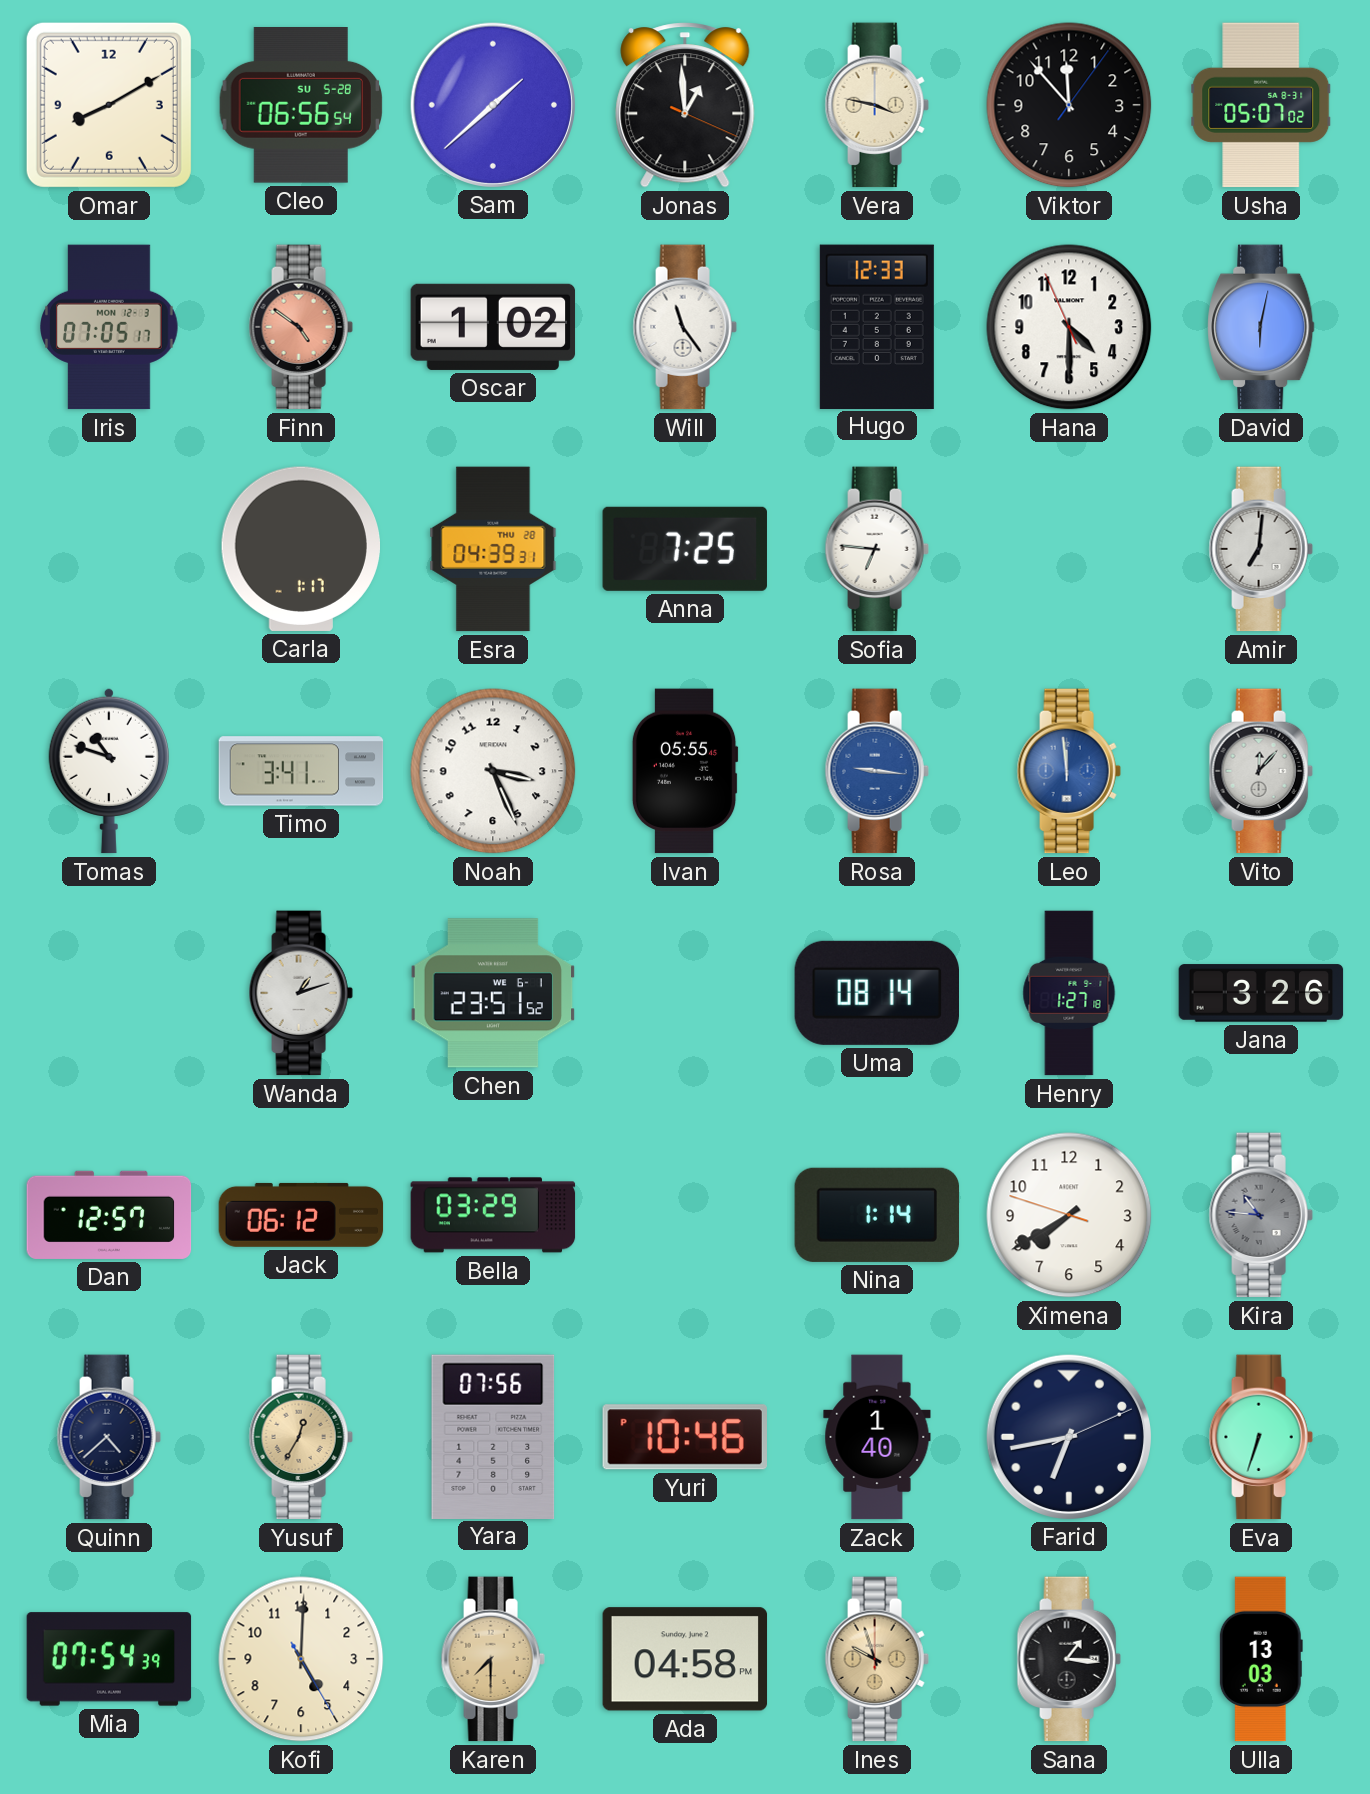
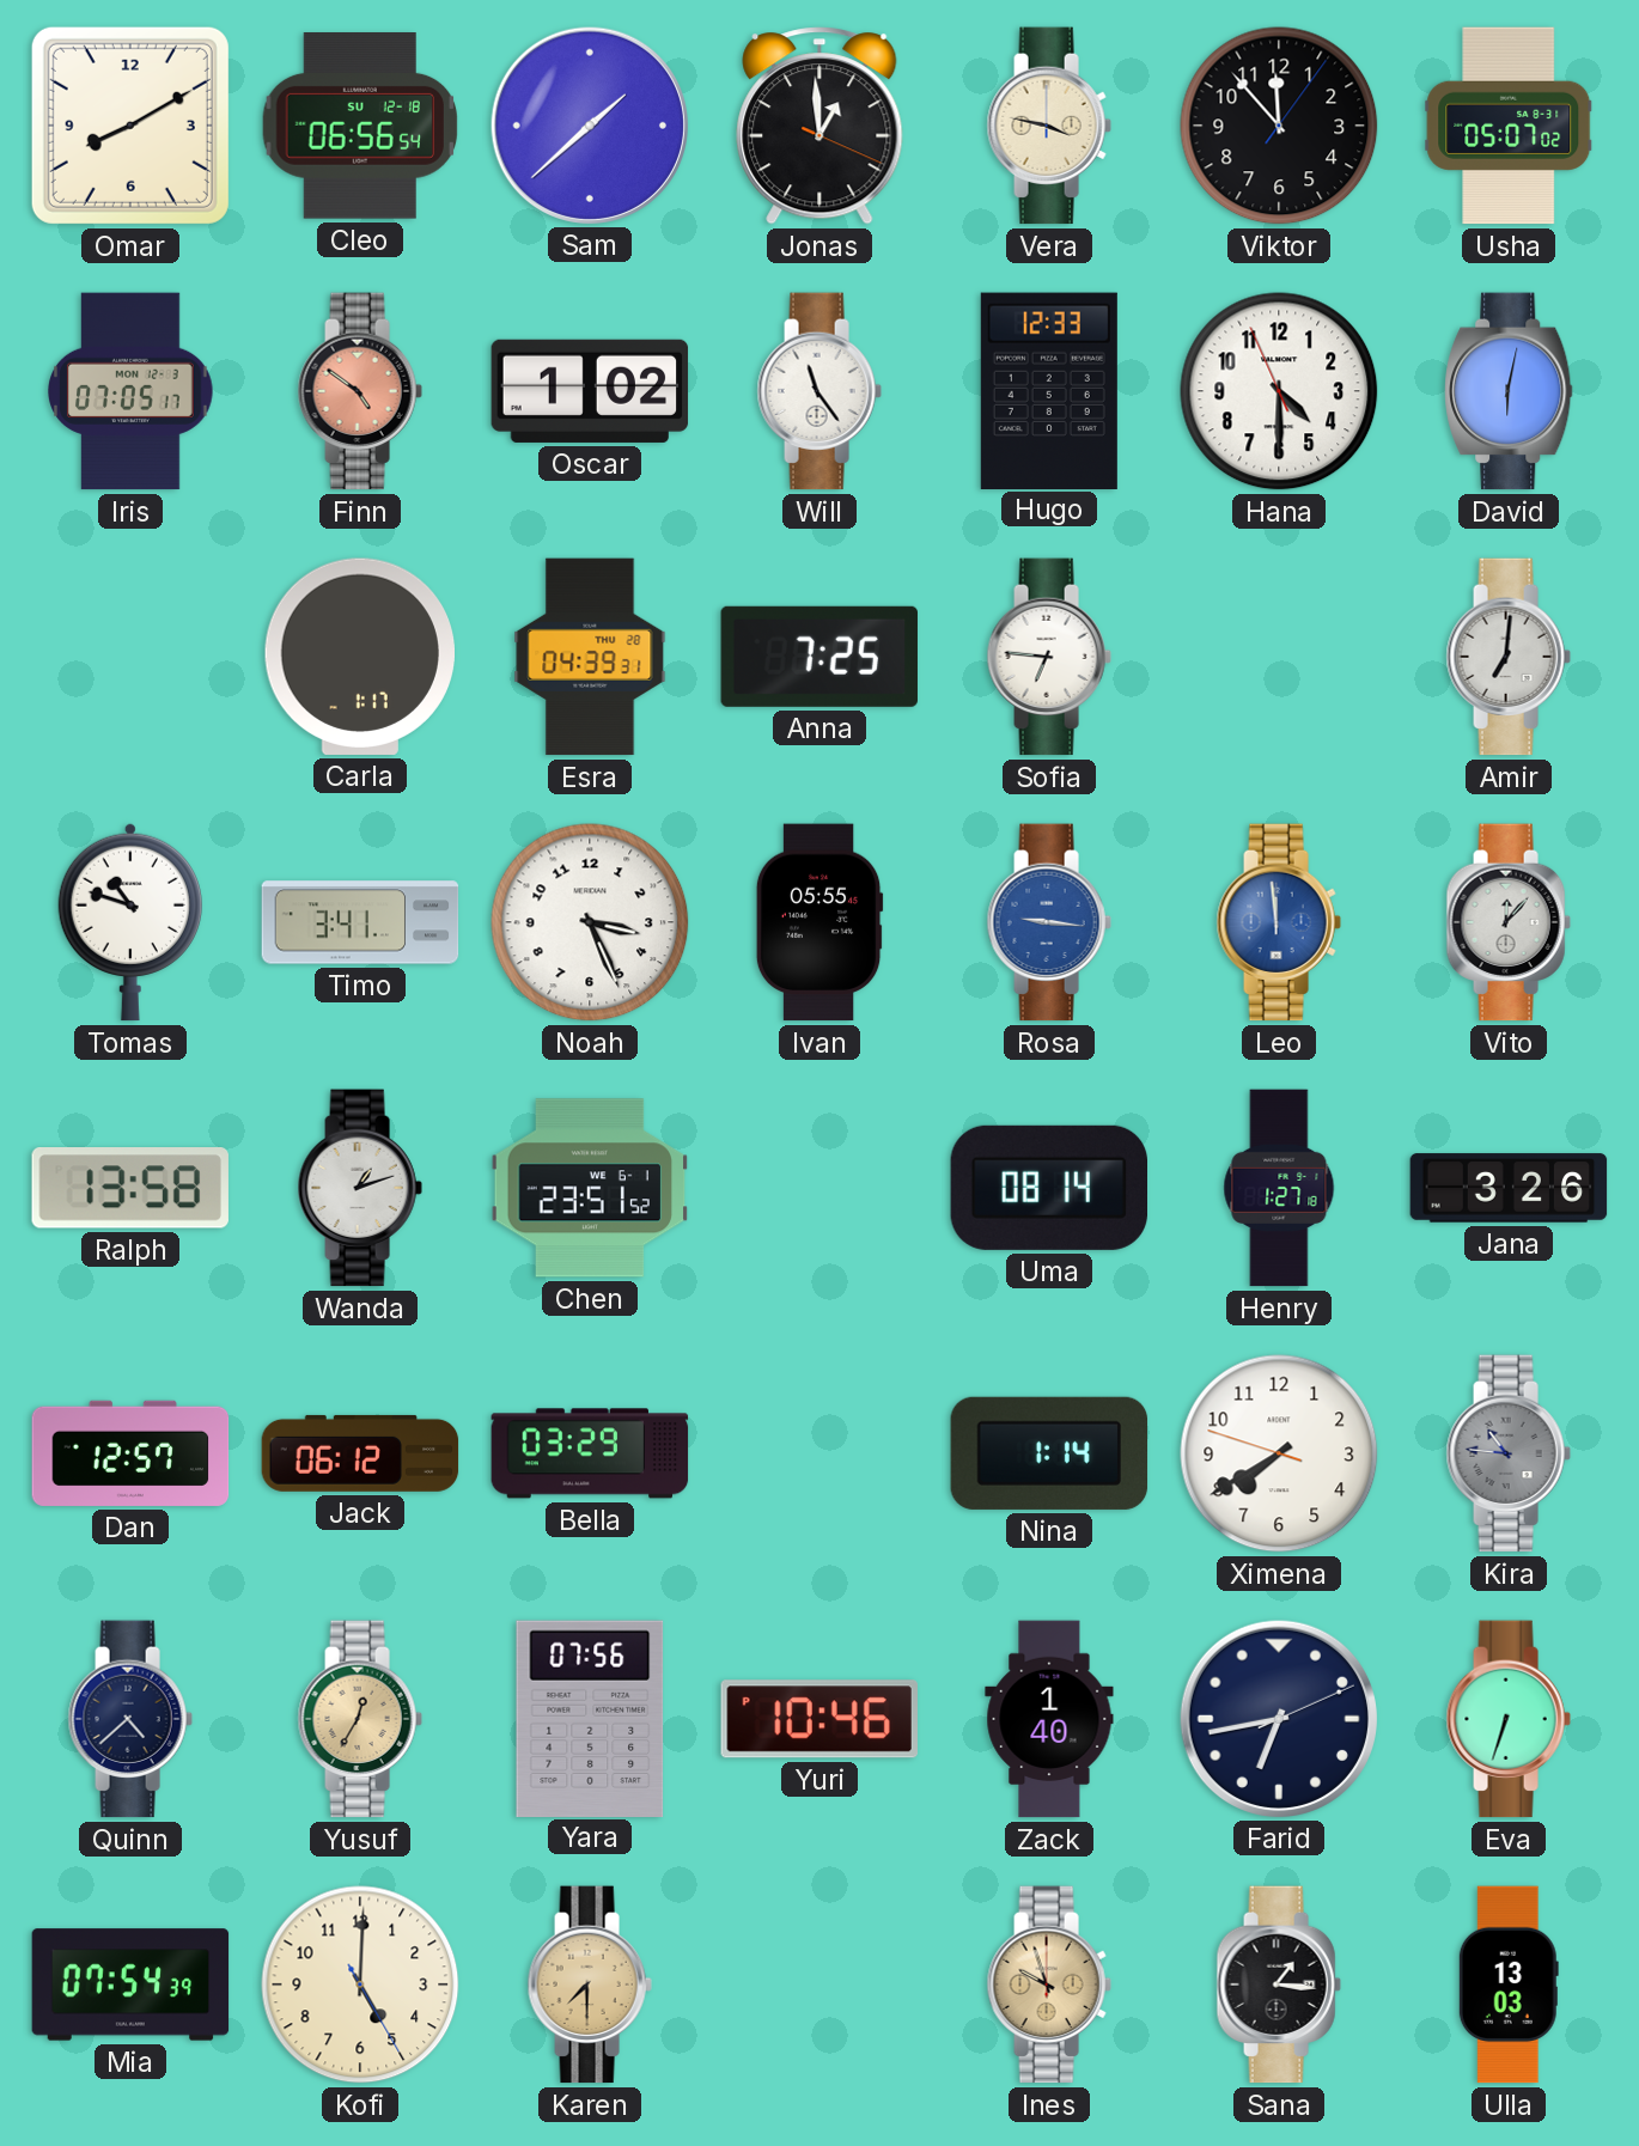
Cleo date: SU 5-28 -> SU 12-18 (359, 127)
Ralph: none -> 13:58 (130, 1188)
Ada: 04:58 -> none (685, 1659)
